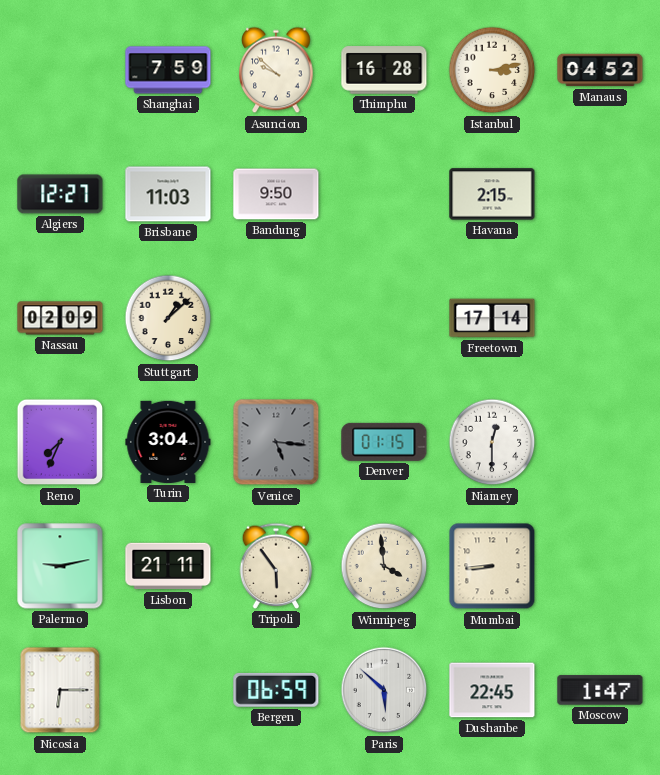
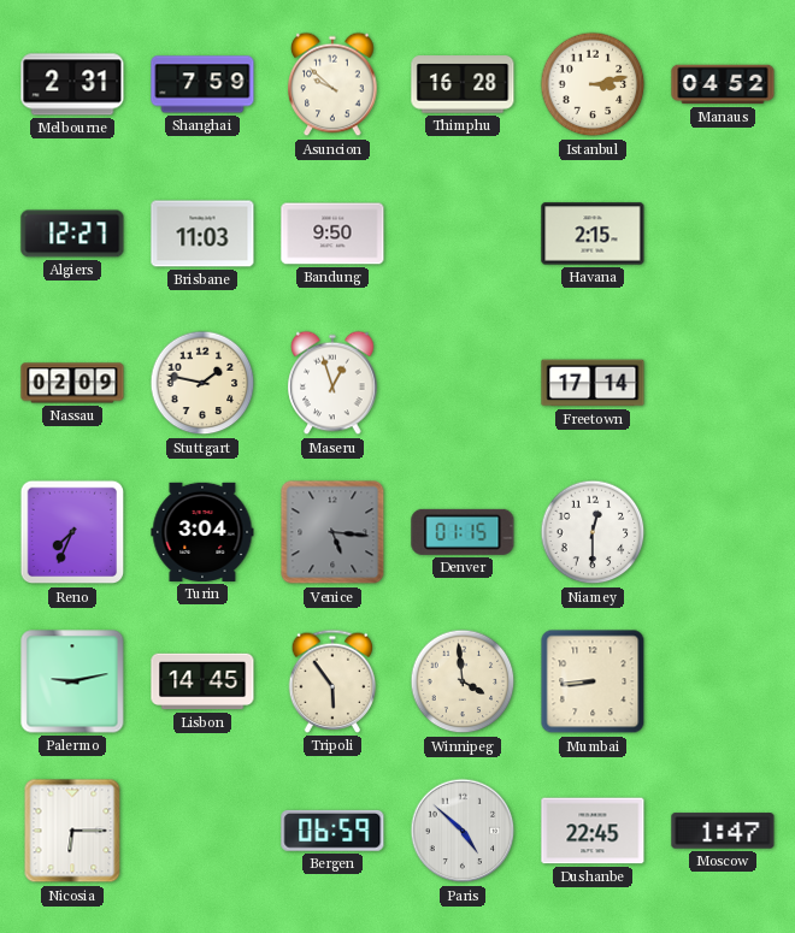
Melbourne: none -> 2:31 (72, 84)
Stuttgart: 1:08 -> 1:47 (202, 383)
Maseru: none -> 12:57 (332, 383)
Lisbon: 21:11 -> 14:45 (202, 681)
Paris: 5:52 -> 4:52 (463, 831)
